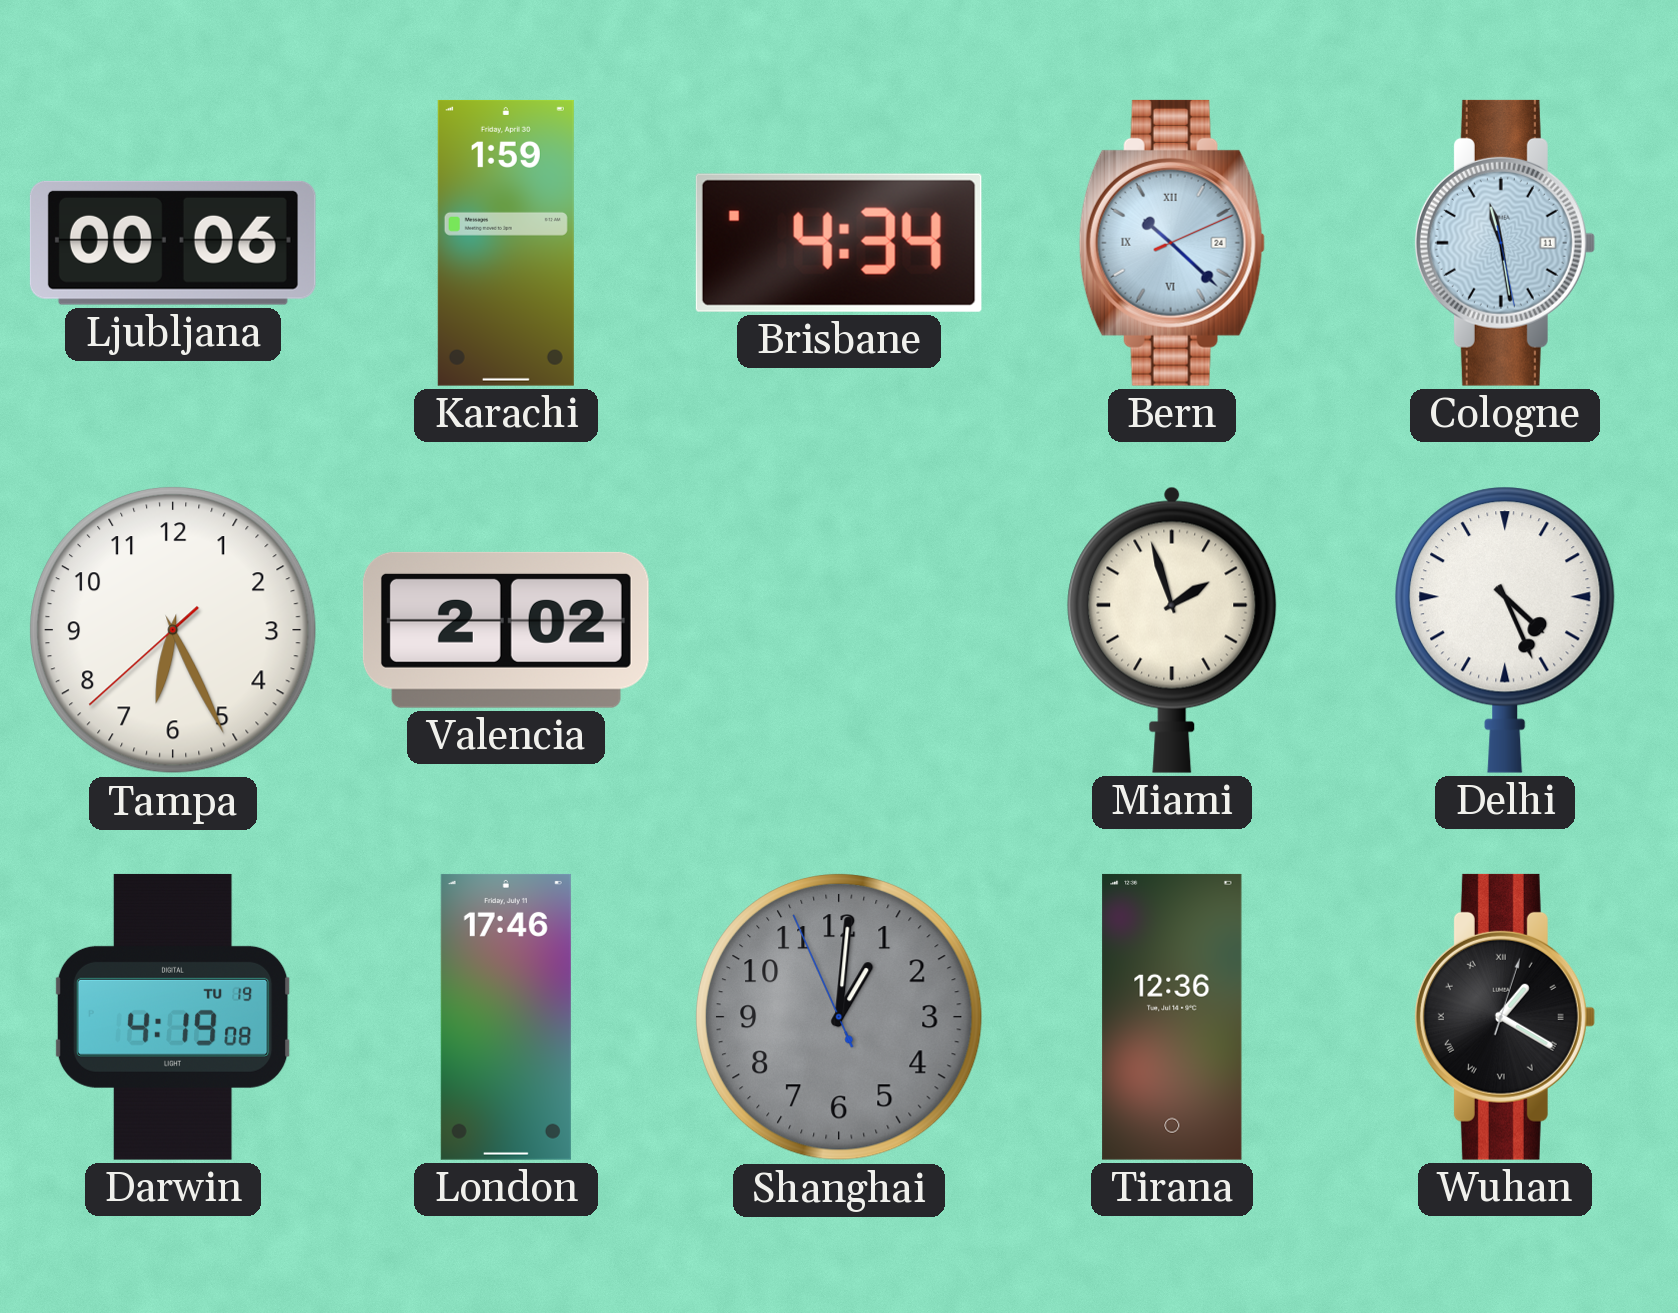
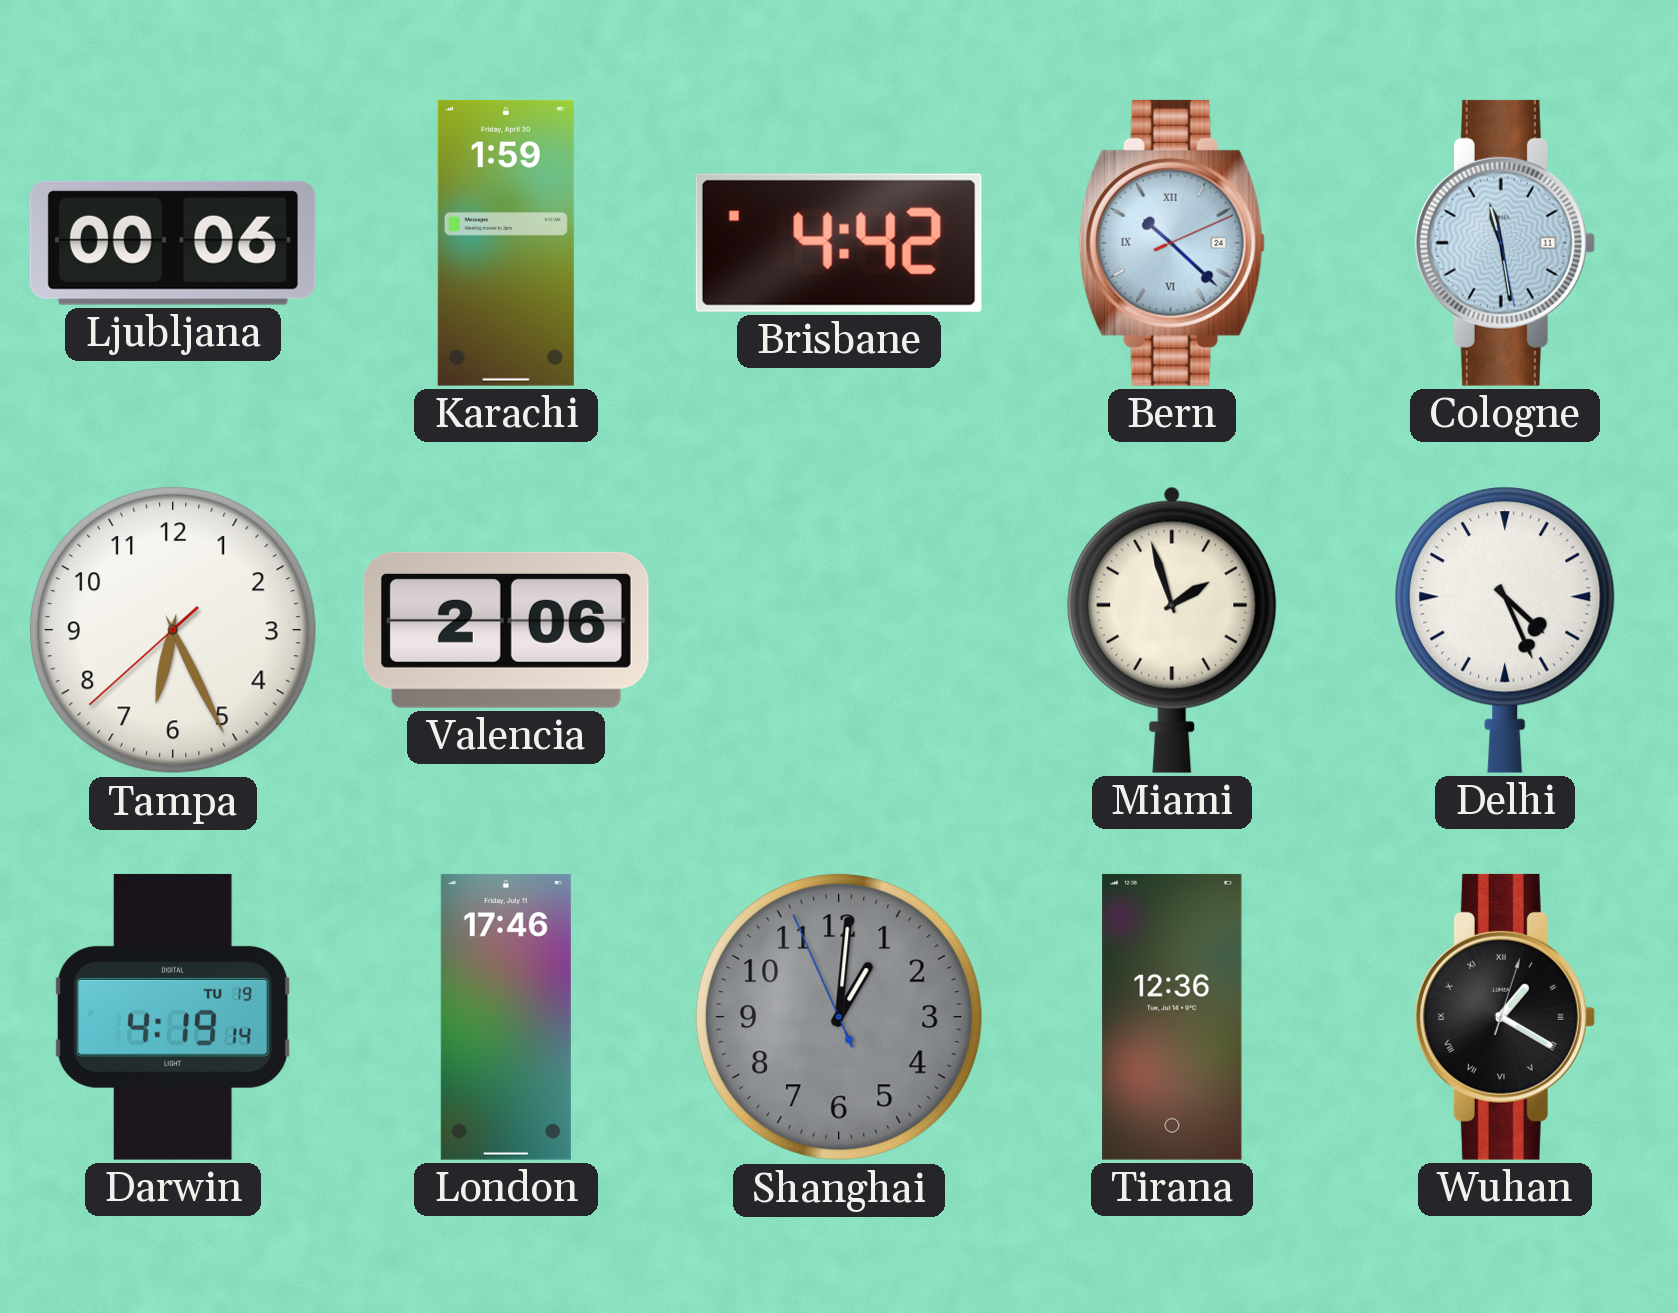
Brisbane: 4:34 -> 4:42 (839, 243)
Valencia: 2:02 -> 2:06 (506, 630)
Darwin: 4:19:08 -> 4:19:14 (173, 1017)
